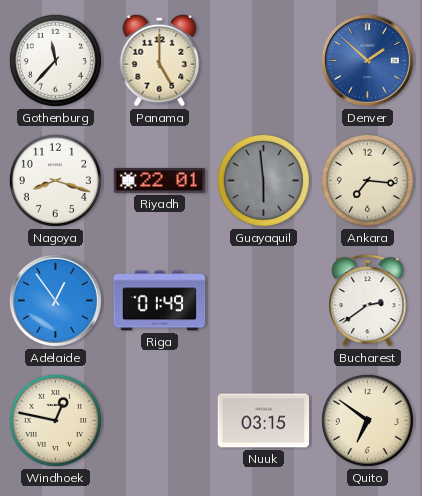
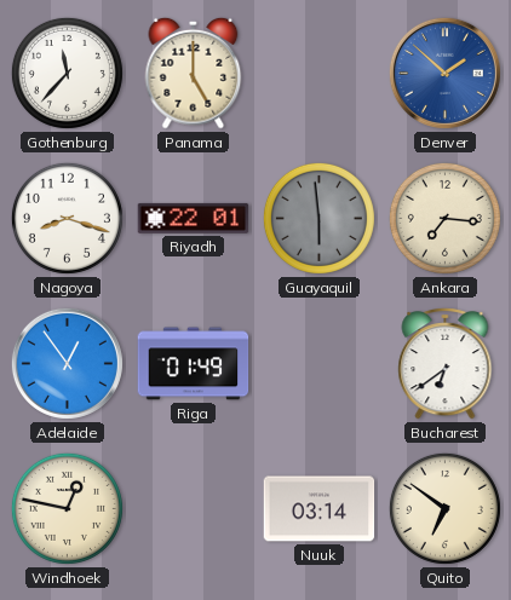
Bucharest: 2:39 -> 6:39 (446, 364)
Nuuk: 03:15 -> 03:14 (320, 509)
